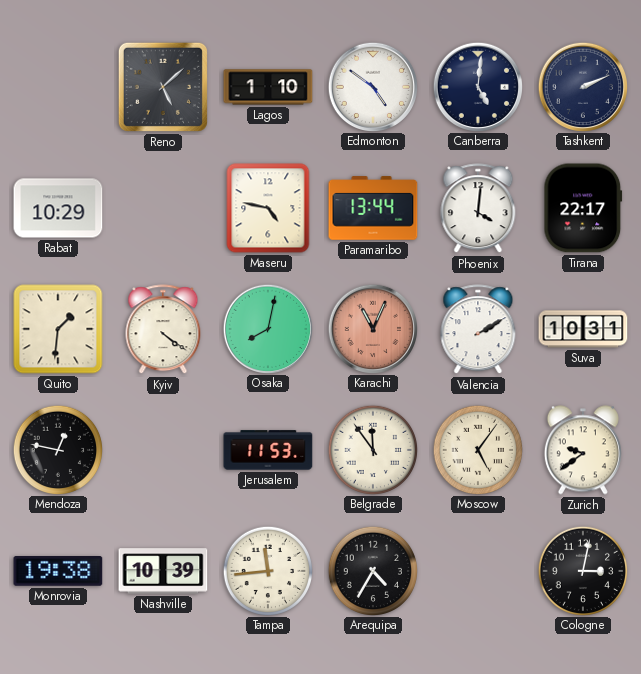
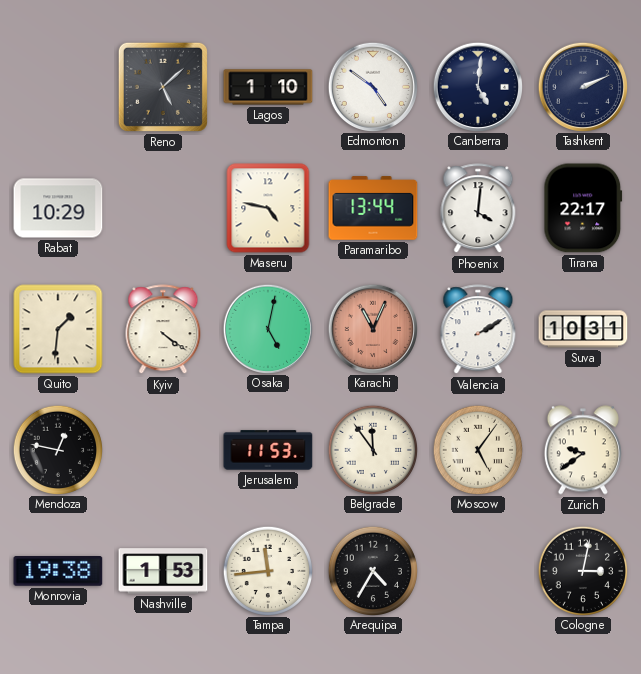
Osaka: 8:02 -> 5:02 (267, 328)
Nashville: 10:39 -> 1:53 (163, 571)
